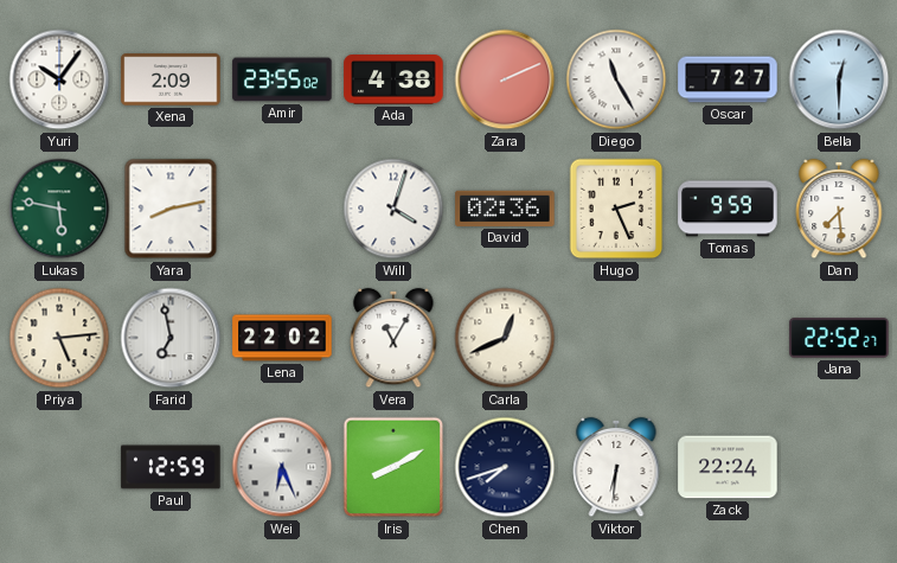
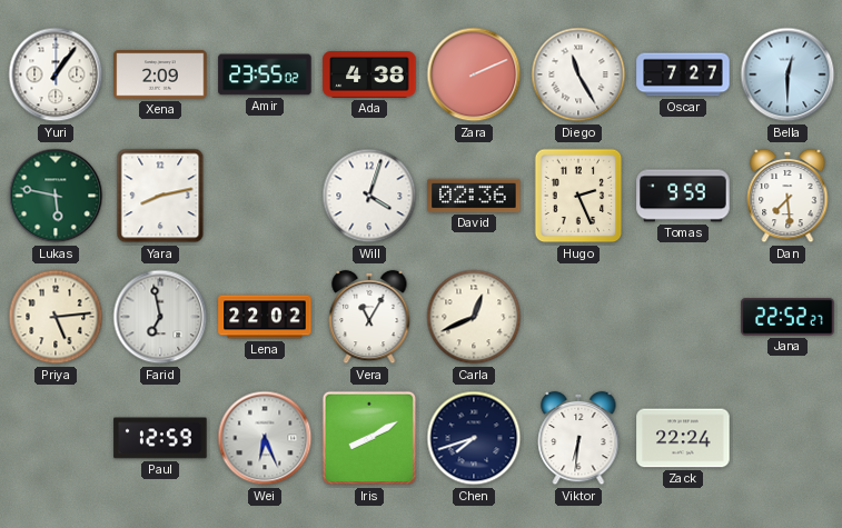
Yuri: 10:06 -> 1:06 (56, 74)
